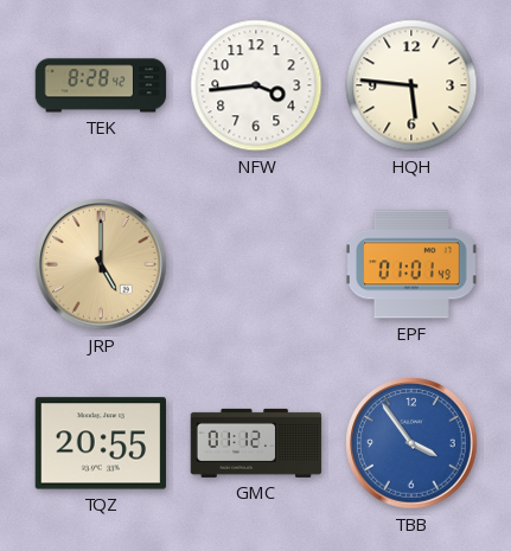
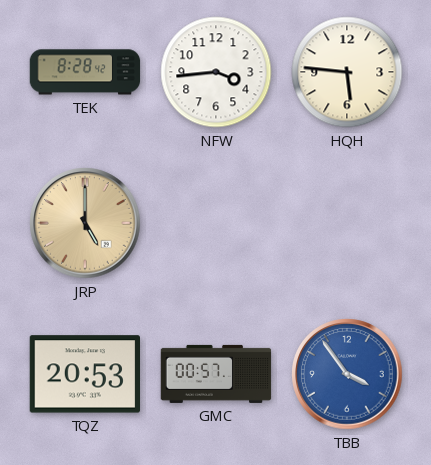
EPF: 01:01 -> none (411, 264)
TQZ: 20:55 -> 20:53 (84, 374)
GMC: 01:12 -> 00:57 (216, 374)
